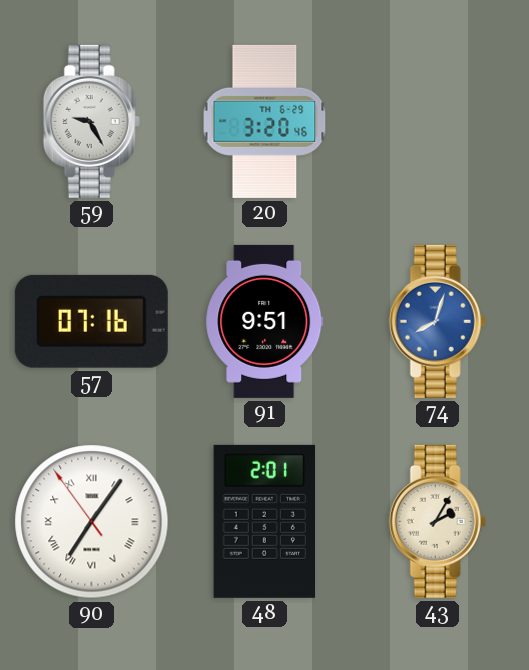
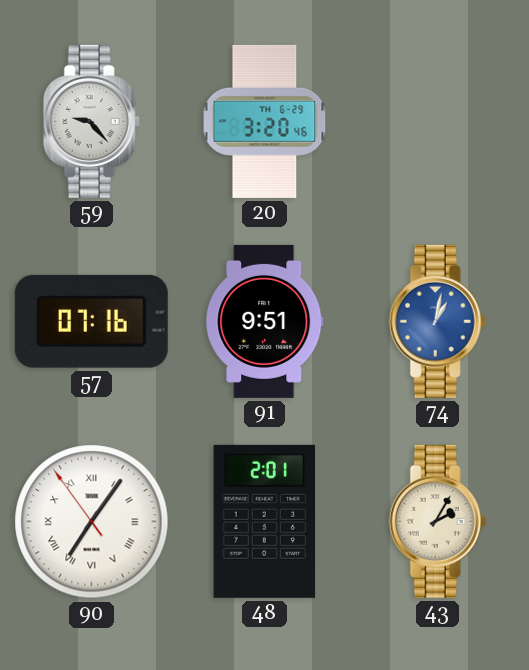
59: 9:25 -> 9:23 (91, 121)
74: 8:03 -> 1:02 (437, 321)
